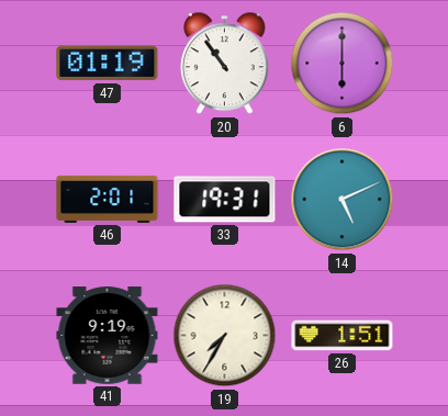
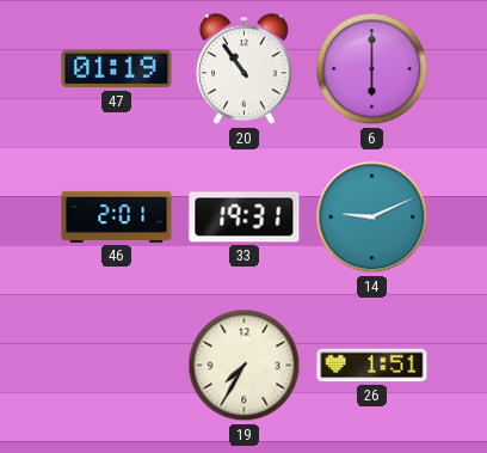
14: 5:11 -> 9:11 (372, 218)
41: 9:19 -> none (108, 336)
